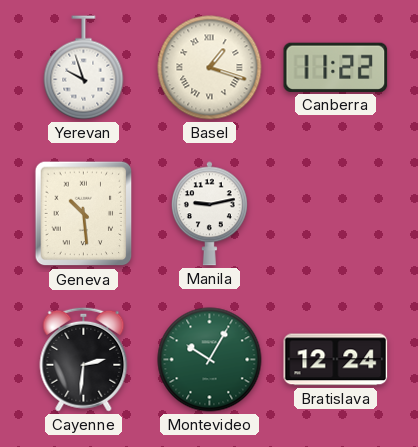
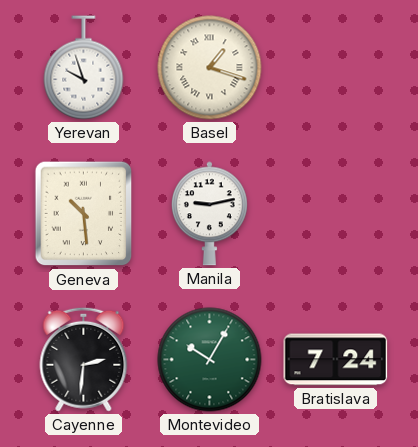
Canberra: 11:22 -> none (336, 67)
Bratislava: 12:24 -> 7:24 (336, 360)
